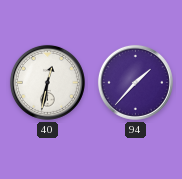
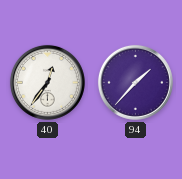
40: 12:32 -> 12:36 (47, 82)
